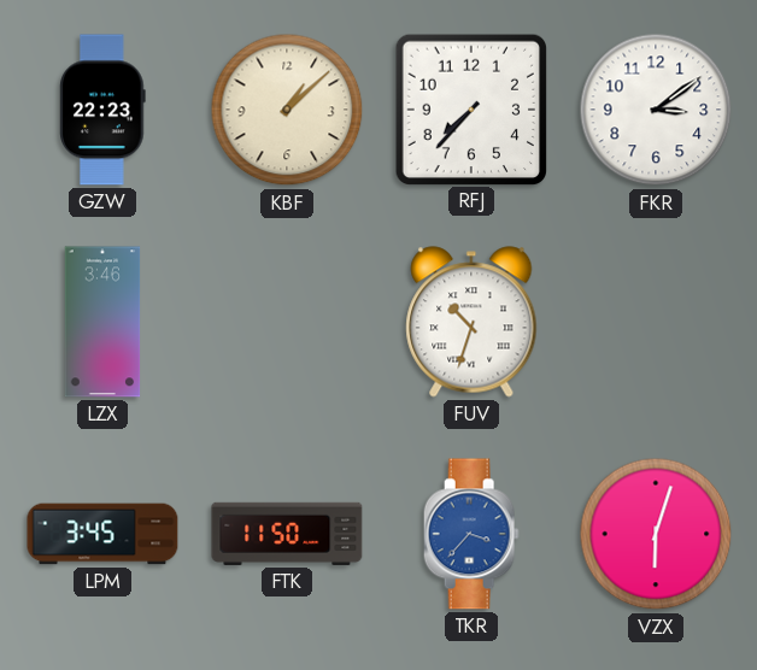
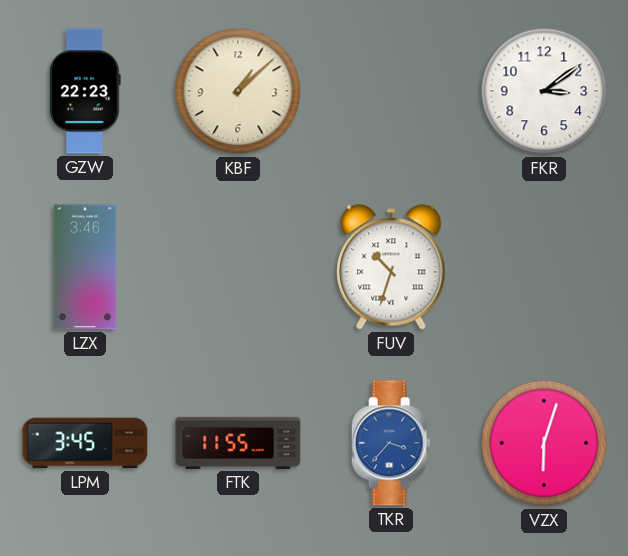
RFJ: 7:37 -> none (470, 108)
FTK: 11:50 -> 11:55 (238, 443)
